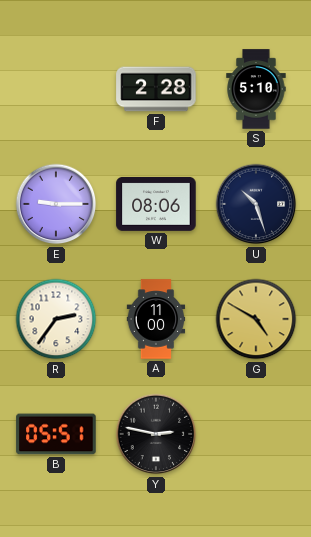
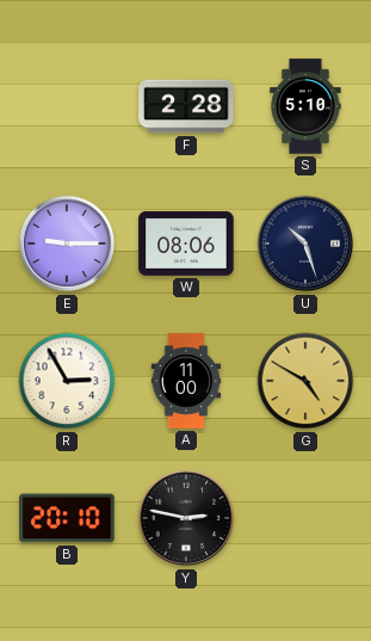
R: 2:36 -> 2:55 (67, 381)
B: 05:51 -> 20:10 (67, 518)
